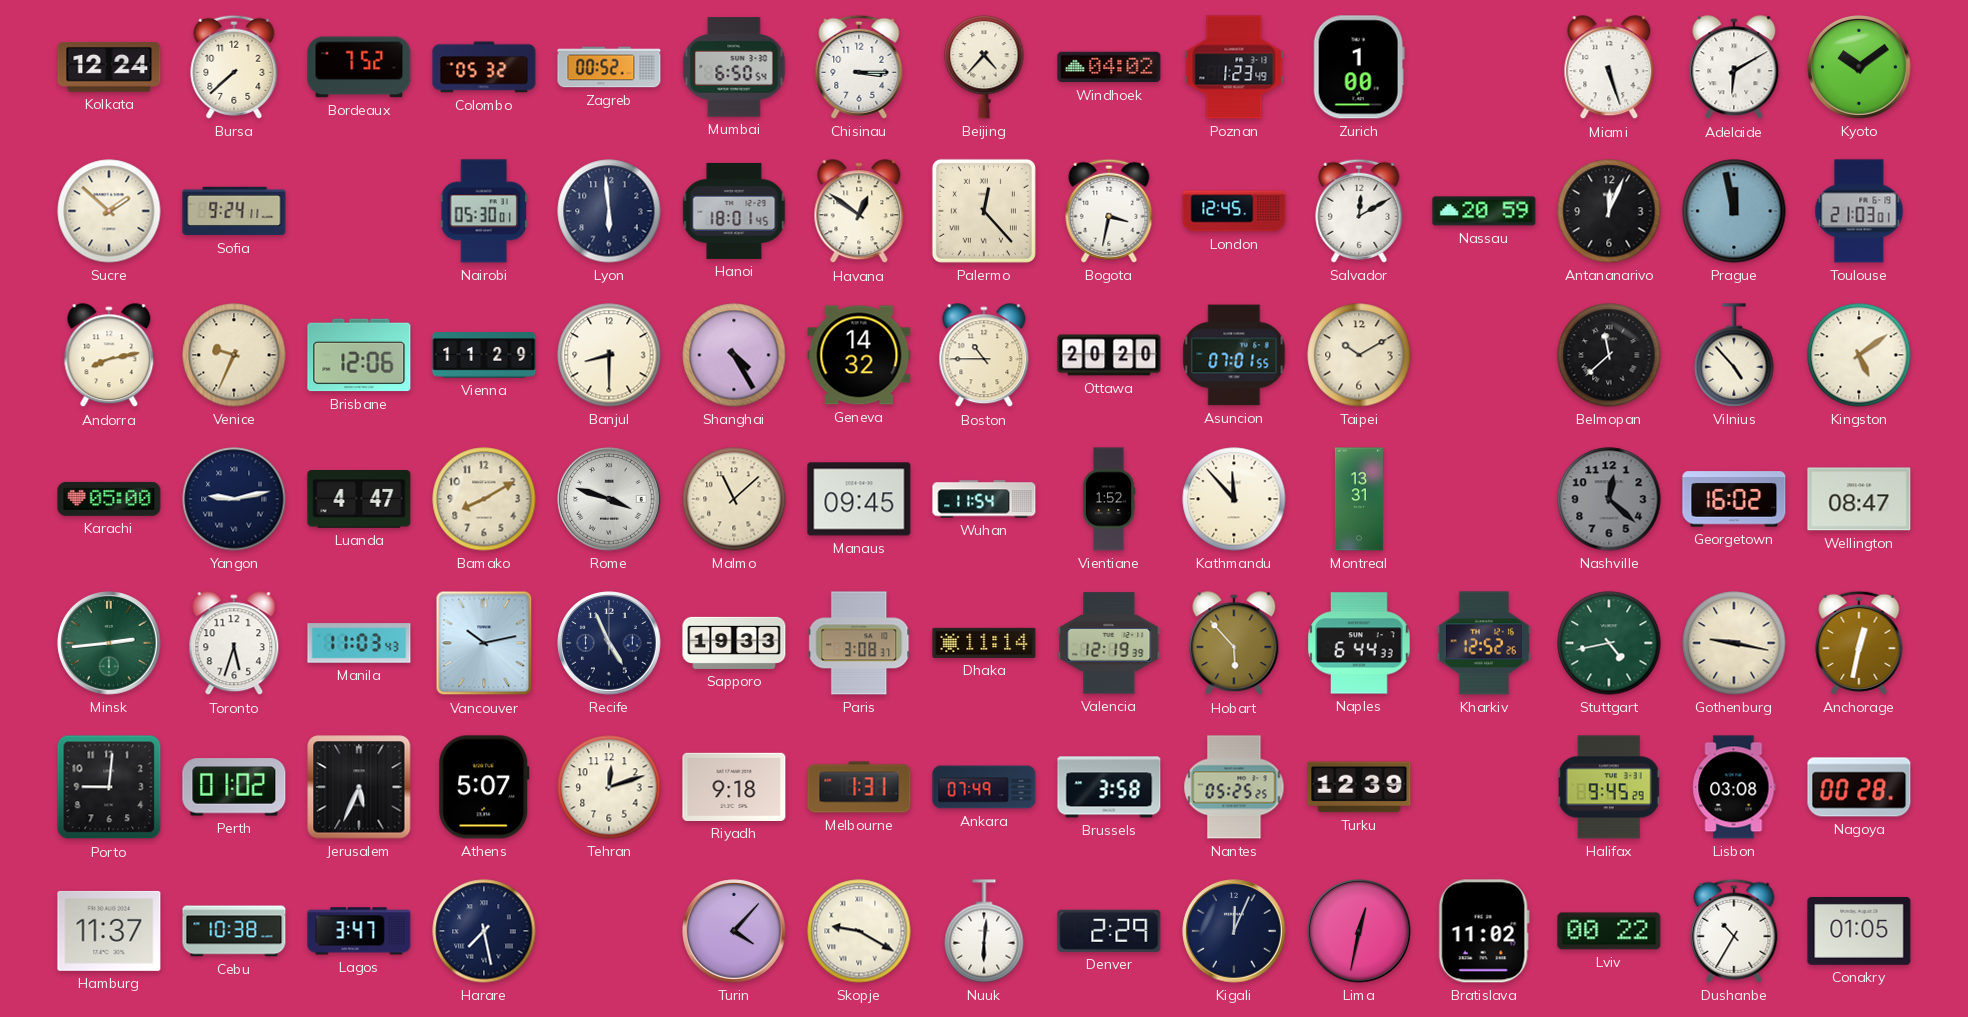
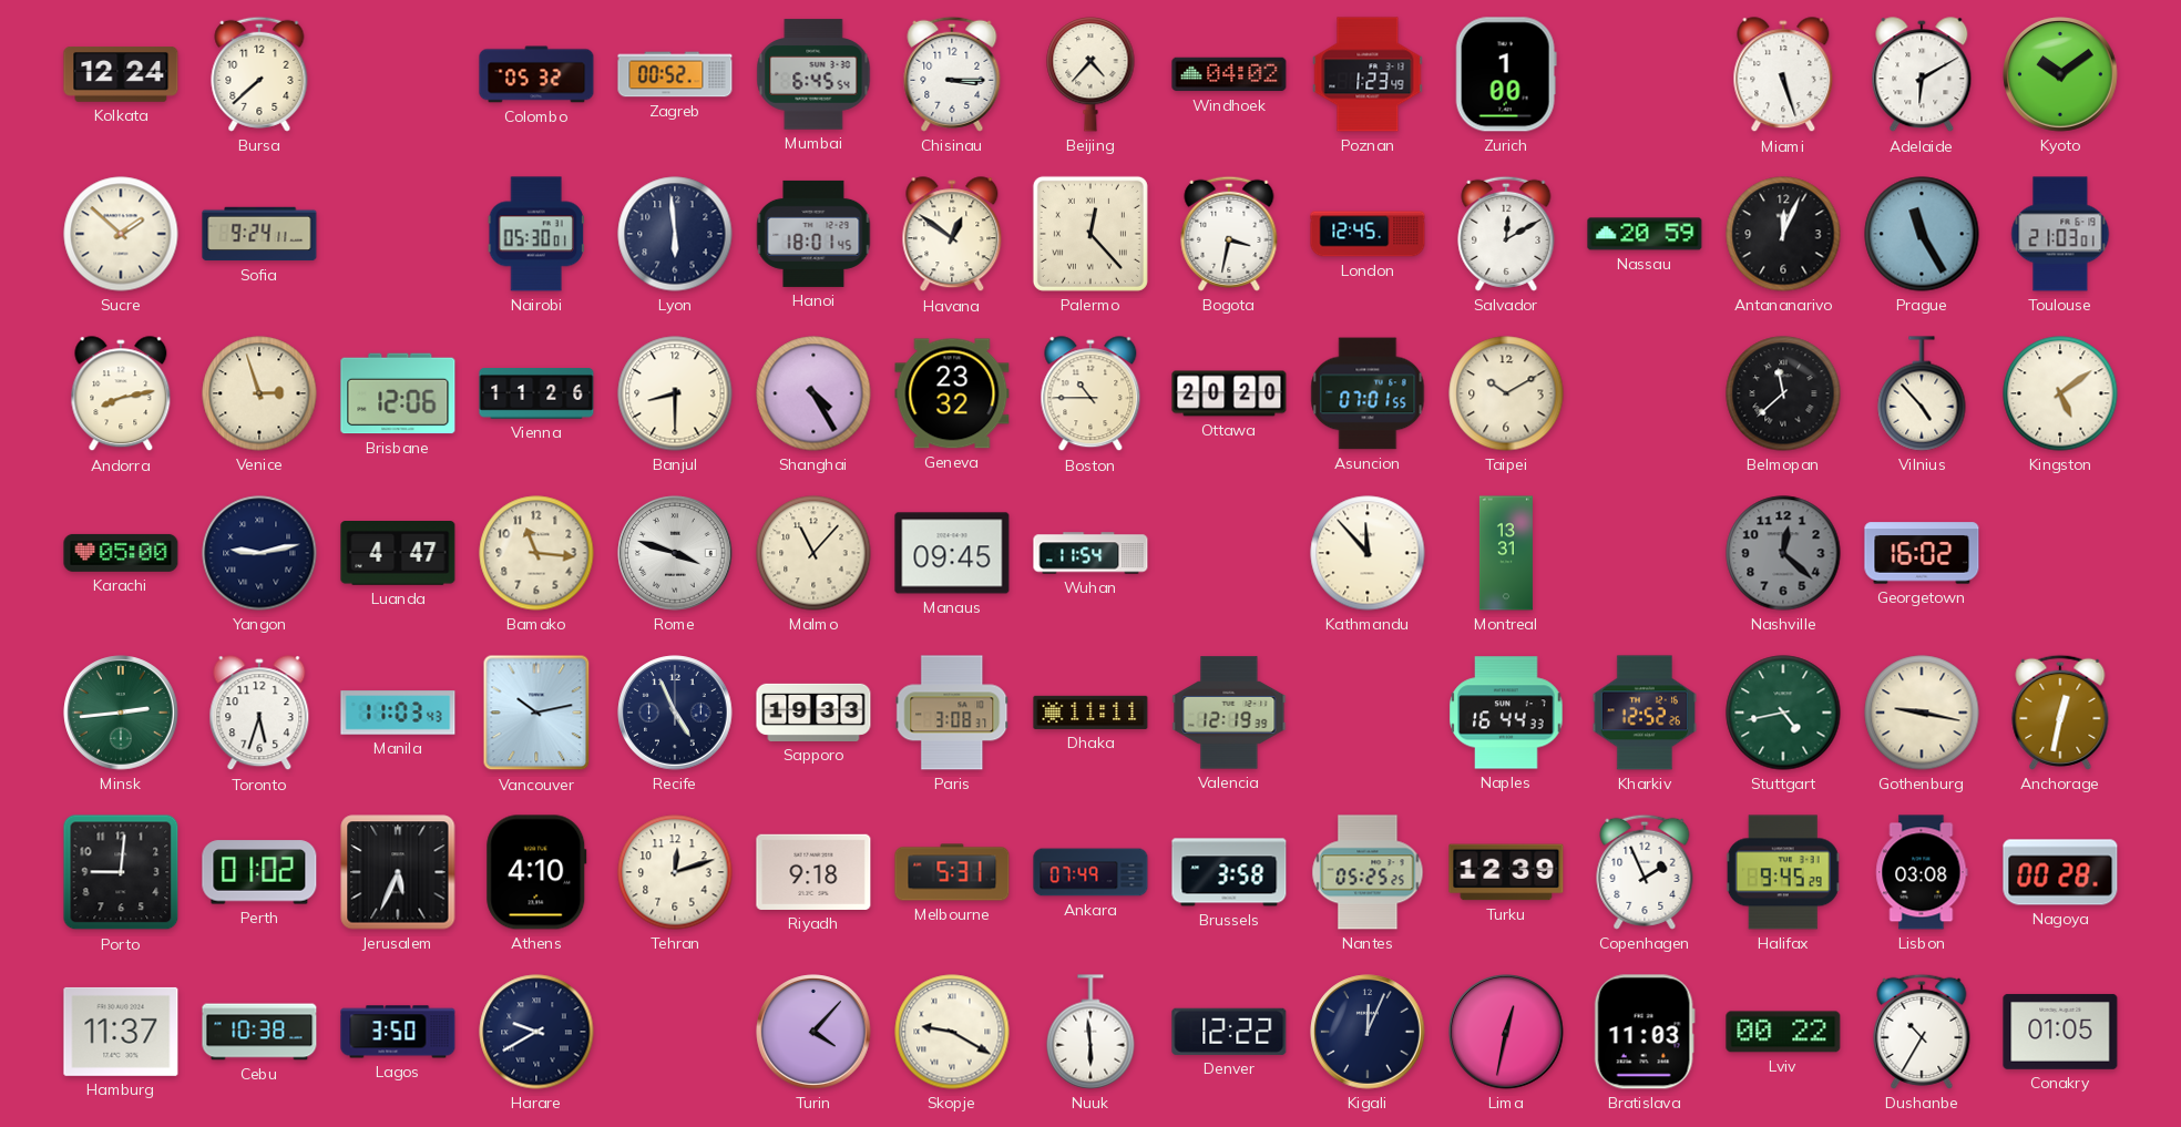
Bordeaux: 7:52 -> none (359, 67)
Mumbai: 6:50 -> 6:45 (813, 74)
Prague: 11:58 -> 11:25 (1922, 234)
Venice: 9:34 -> 2:57 (259, 393)
Vienna: 11:29 -> 11:26 (536, 395)
Geneva: 14:32 -> 23:32 (952, 393)
Bamako: 8:10 -> 11:16 (536, 553)
Malmo: 11:08 -> 11:07 (813, 553)
Vientiane: 1:52 -> none (1109, 499)
Wellington: 08:47 -> none (1859, 499)
Dhaka: 11:14 -> 11:11 (1090, 713)
Hobart: 5:53 -> none (1234, 644)
Naples: 6:44 -> 16:44 (1506, 713)
Athens: 5:07 -> 4:10 (536, 872)
Melbourne: 1:31 -> 5:31 (952, 872)
Copenhagen: none -> 1:56 (1645, 872)
Lagos: 3:47 -> 3:50 (398, 1032)
Harare: 7:28 -> 9:40 (536, 1032)
Nuuk: 6:01 -> 5:59 (1090, 1032)
Denver: 2:29 -> 12:22 (1229, 1032)
Bratislava: 11:02 -> 11:03 (1645, 1032)
